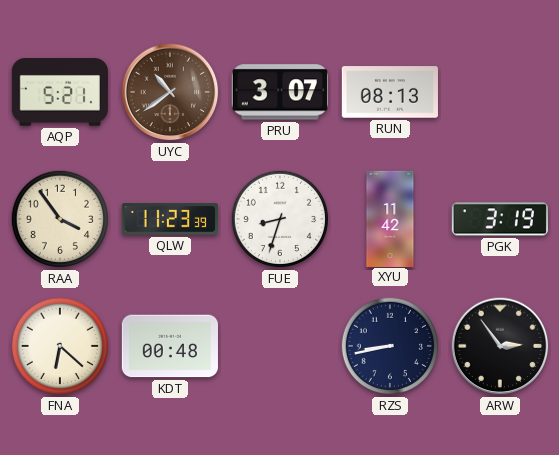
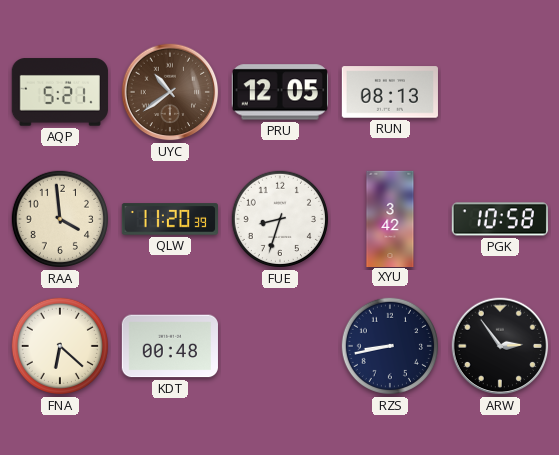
PRU: 3:07 -> 12:05 (280, 92)
RAA: 3:54 -> 3:59 (60, 219)
QLW: 11:23 -> 11:20 (169, 219)
XYU: 11:42 -> 3:42 (390, 218)
PGK: 3:19 -> 10:58 (500, 219)
